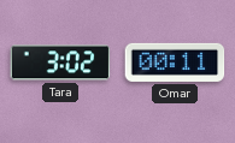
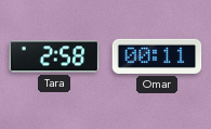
Tara: 3:02 -> 2:58 (54, 56)
